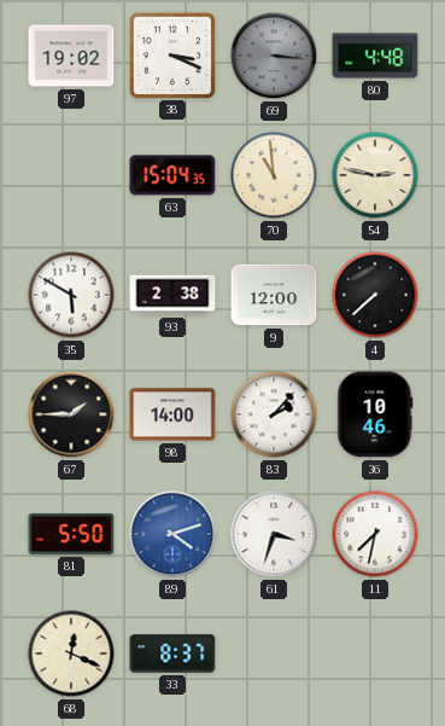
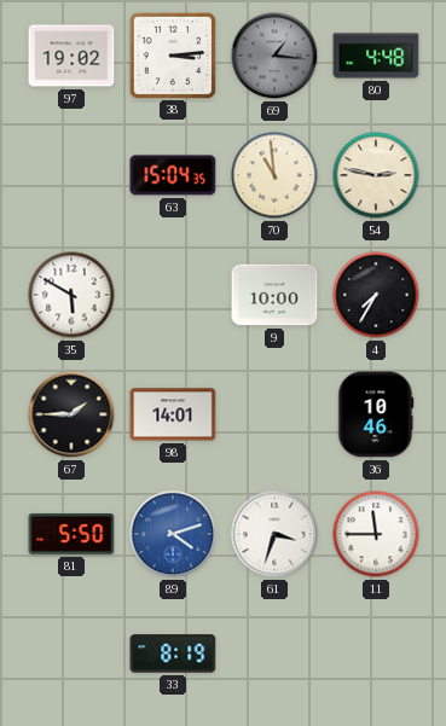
38: 3:19 -> 3:14 (172, 54)
69: 3:16 -> 1:16 (274, 56)
93: 2:38 -> none (172, 295)
9: 12:00 -> 10:00 (274, 295)
4: 7:38 -> 7:35 (376, 295)
98: 14:00 -> 14:01 (173, 414)
83: 2:07 -> none (274, 414)
11: 7:32 -> 11:45 (376, 534)
68: 12:19 -> none (71, 654)
33: 8:37 -> 8:19 (173, 654)
